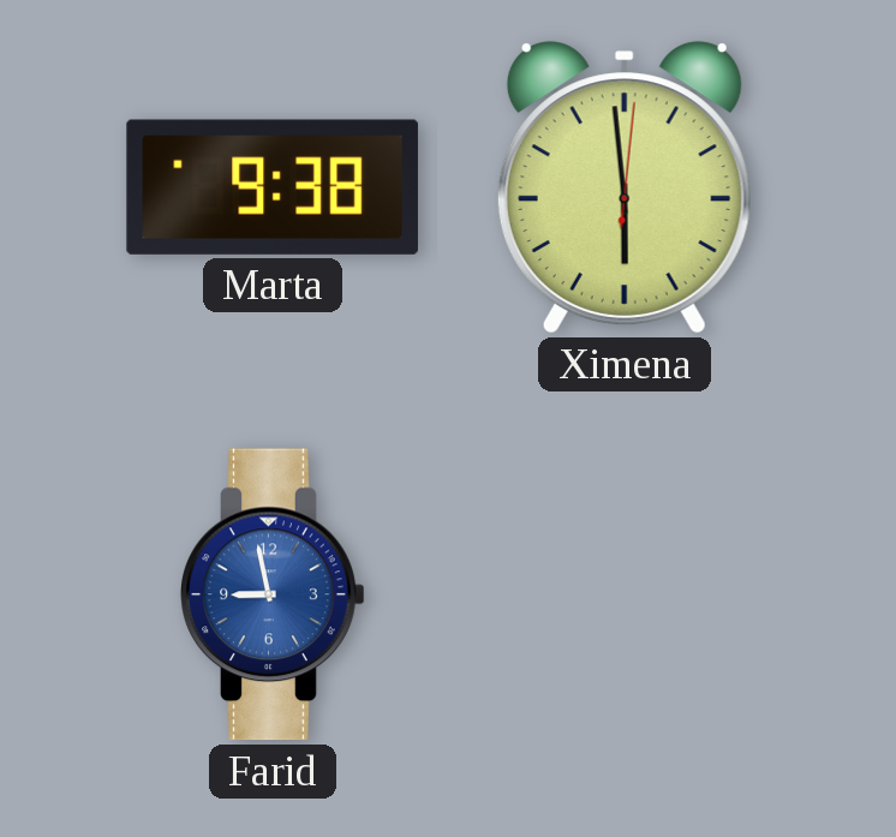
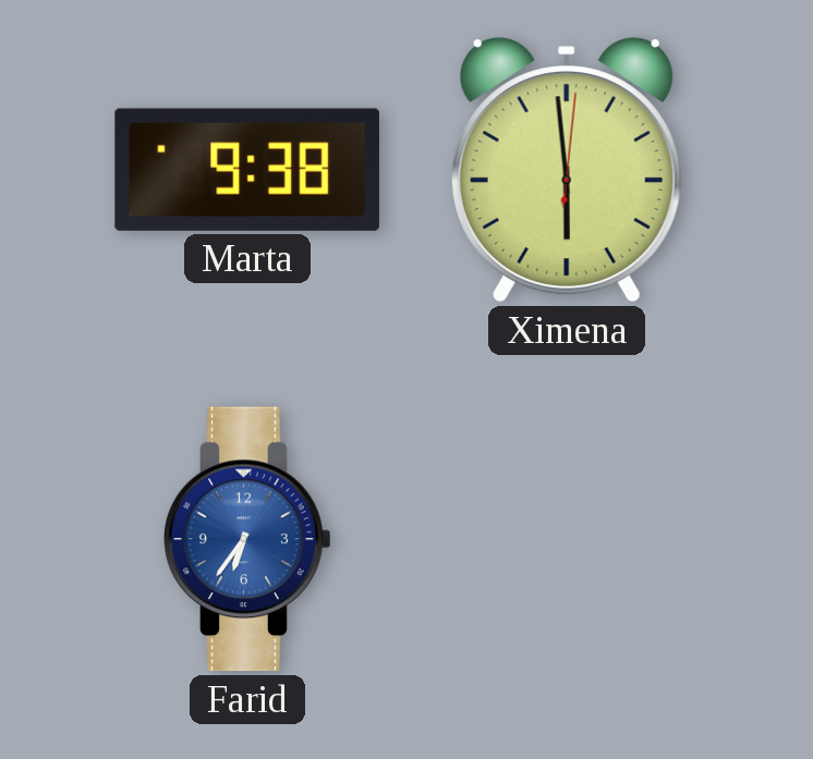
Farid: 8:58 -> 6:36 (247, 539)
